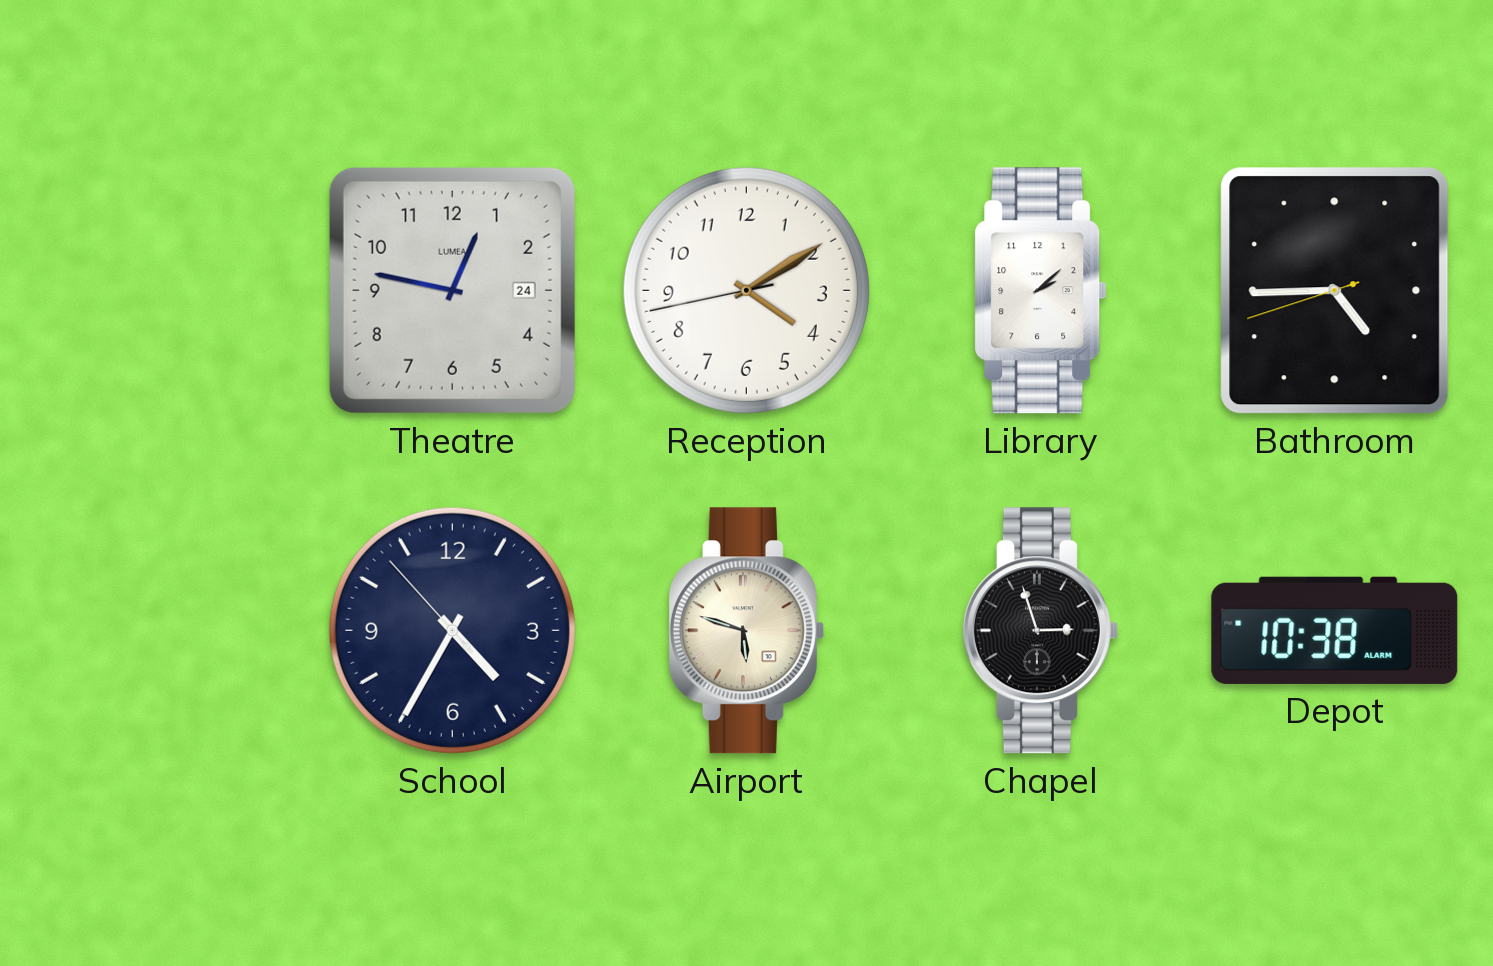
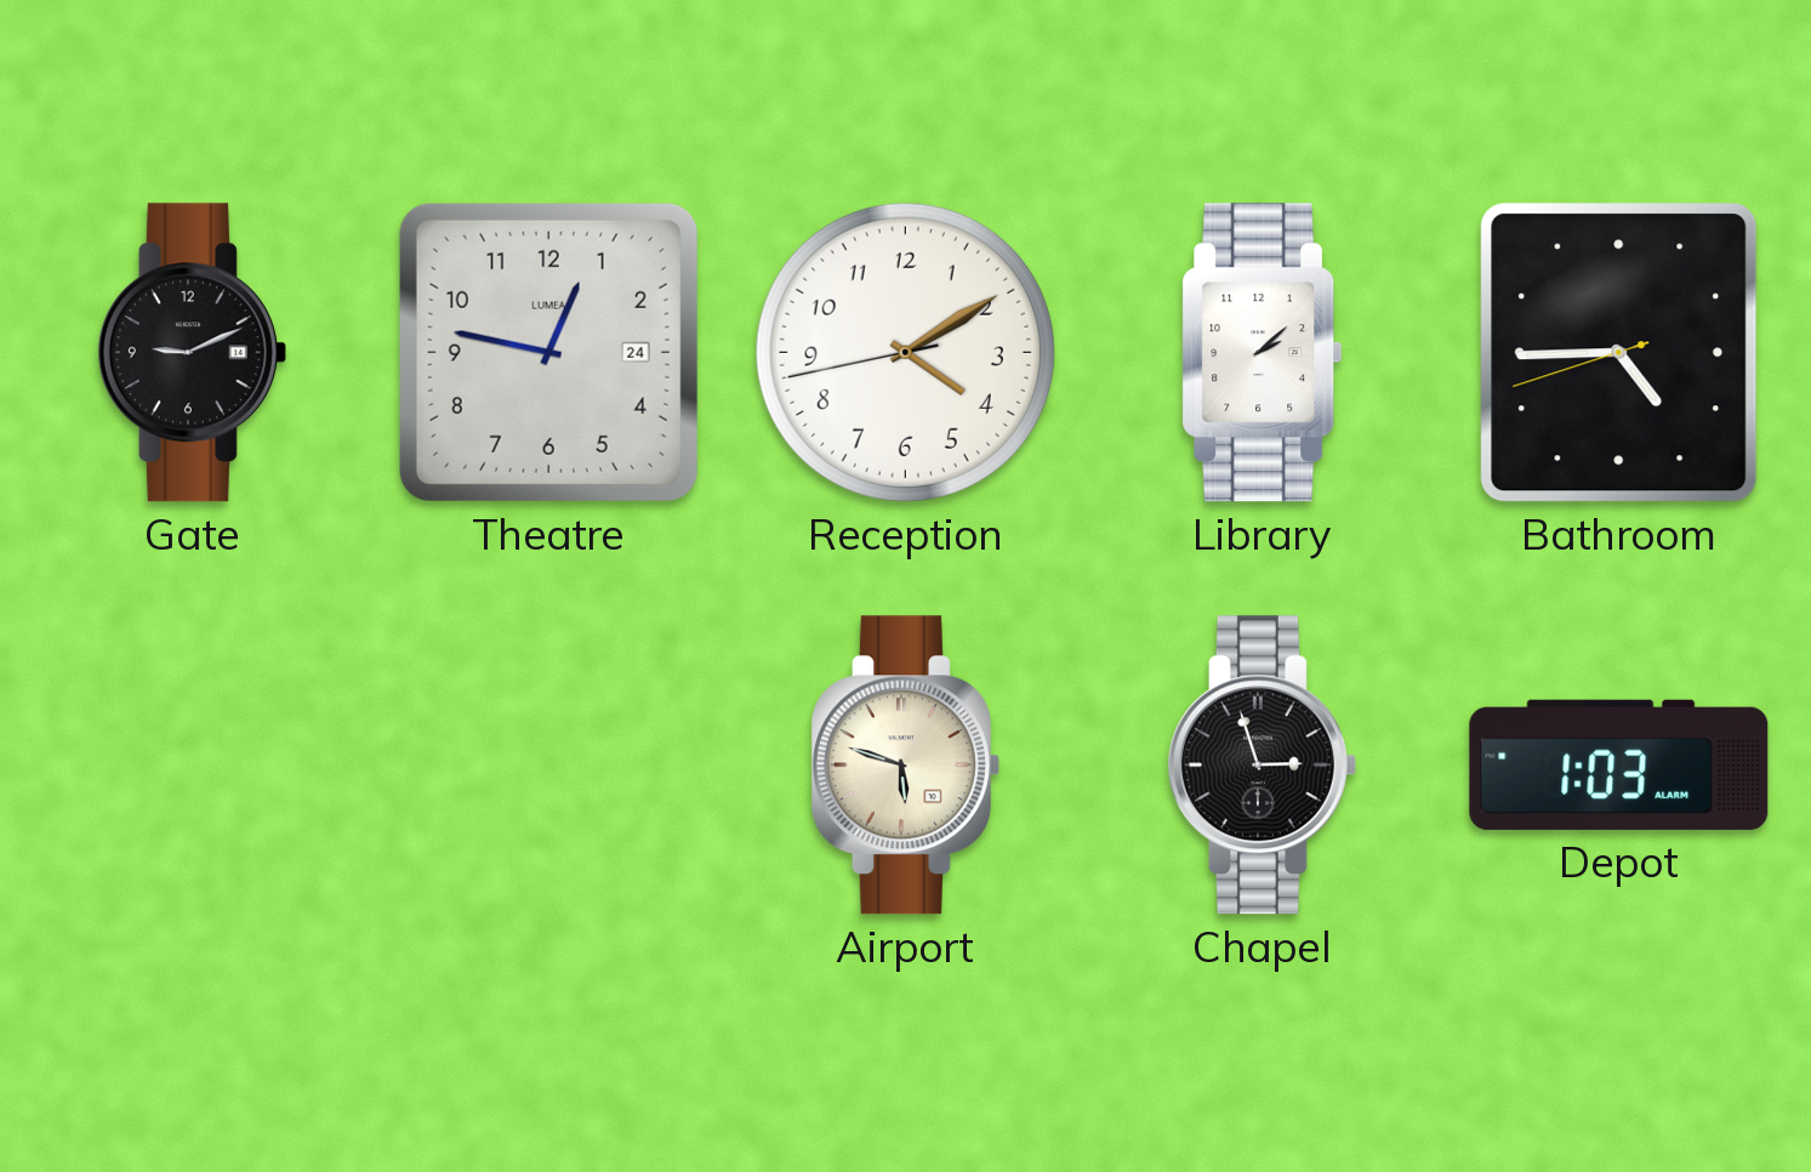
Gate: none -> 9:11 (192, 353)
School: 4:34 -> none (452, 630)
Depot: 10:38 -> 1:03 (1619, 764)
